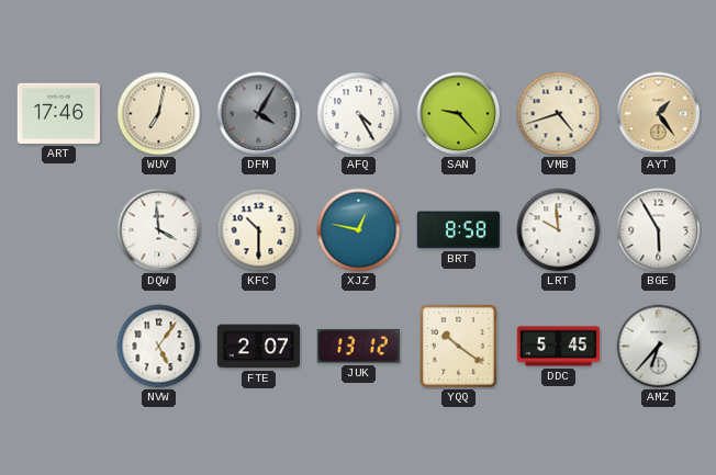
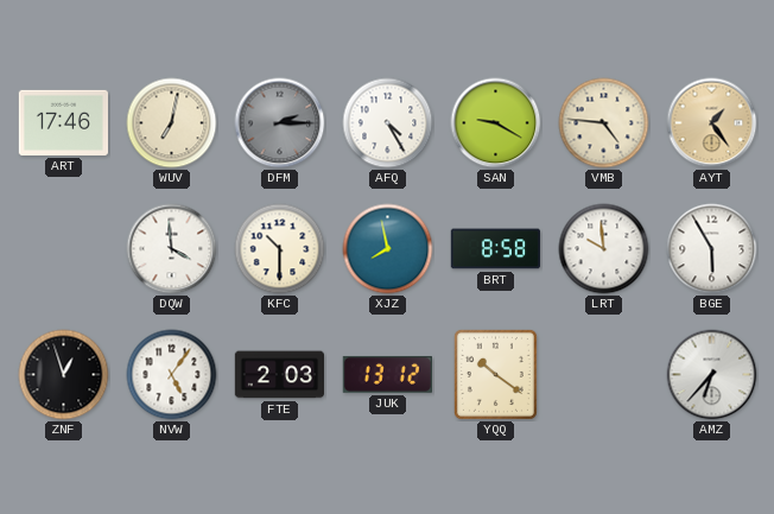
DFM: 4:05 -> 2:15 (280, 123)
SAN: 9:23 -> 9:20 (496, 123)
VMB: 4:42 -> 4:46 (604, 123)
XJZ: 12:47 -> 7:58 (388, 249)
ZNF: none -> 12:57 (64, 375)
FTE: 2:07 -> 2:03 (279, 375)
DDC: 5:45 -> none (558, 347)
